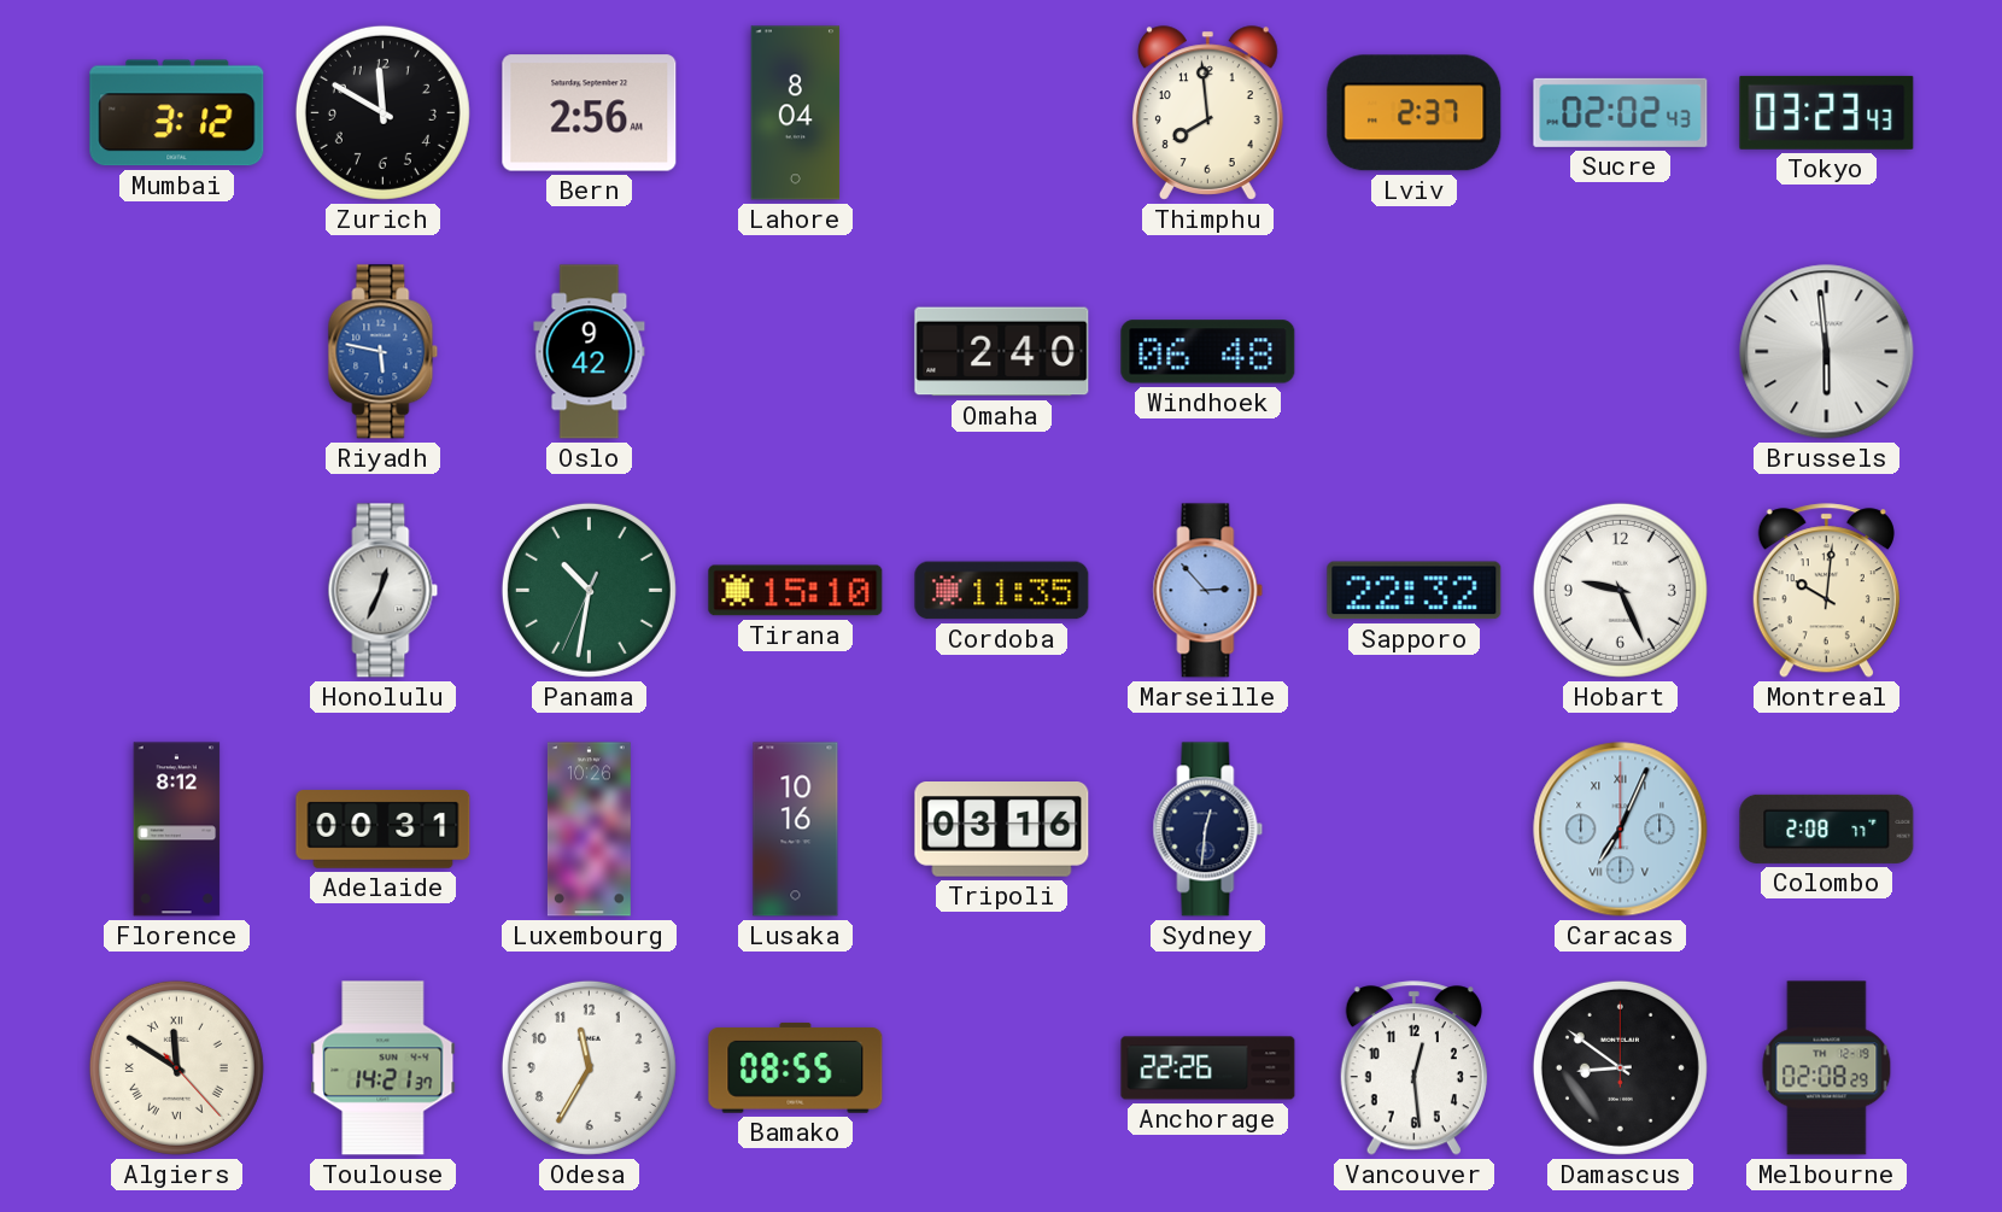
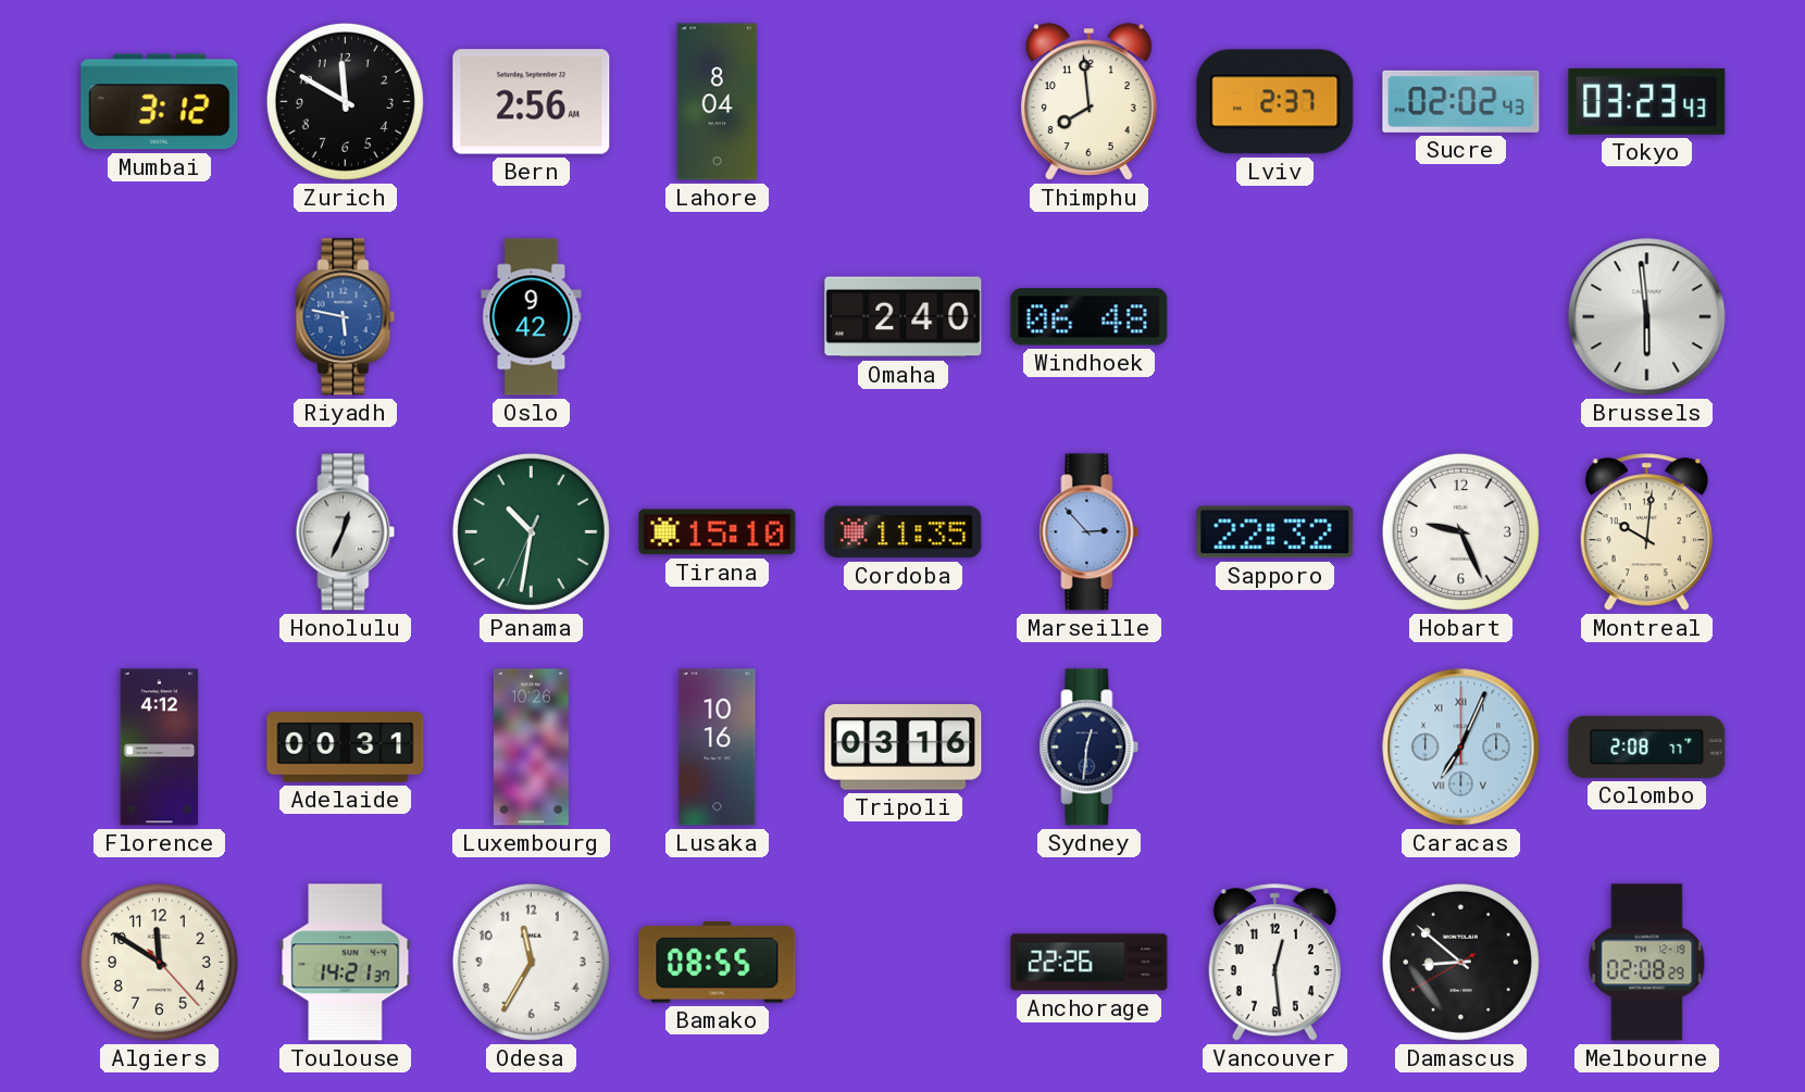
Florence: 8:12 -> 4:12 (160, 748)
Algiers numerals: Roman -> Arabic (159, 962)
Damascus: 8:51:00 -> 8:51:40 (1460, 962)
